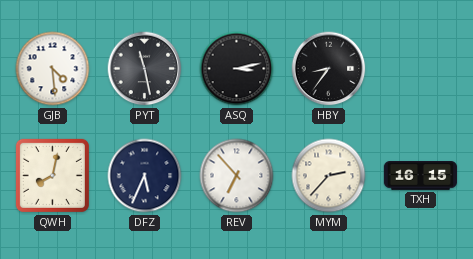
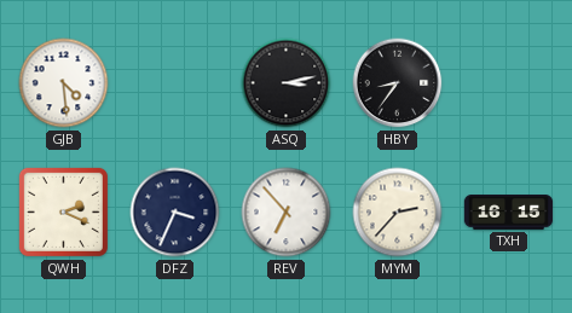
PYT: 11:28 -> none (145, 69)
QWH: 8:02 -> 2:19 (63, 211)
DFZ: 5:34 -> 3:34 (175, 213)
